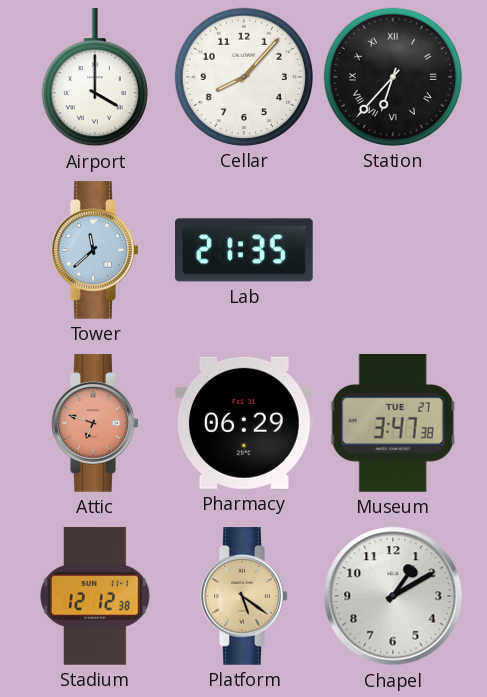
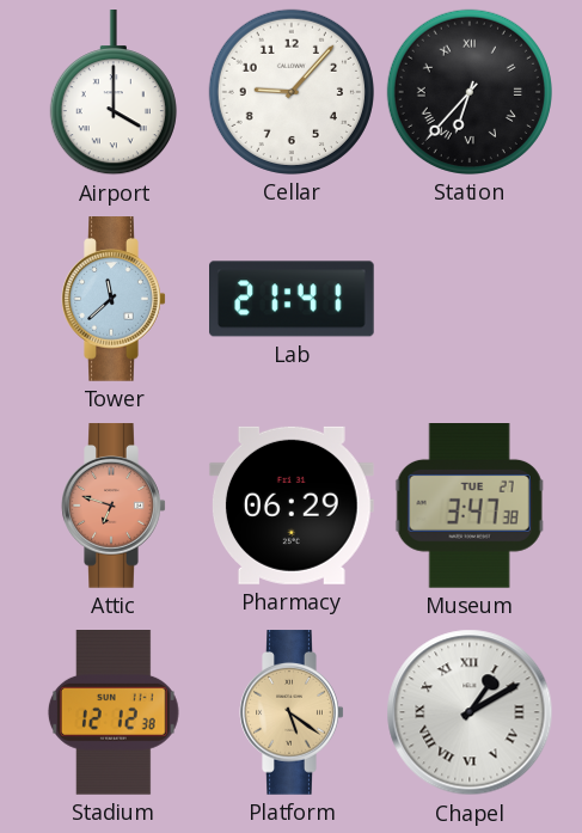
Cellar: 8:07 -> 9:07 (292, 92)
Lab: 21:35 -> 21:41 (293, 299)
Chapel numerals: Arabic -> Roman (470, 712)
